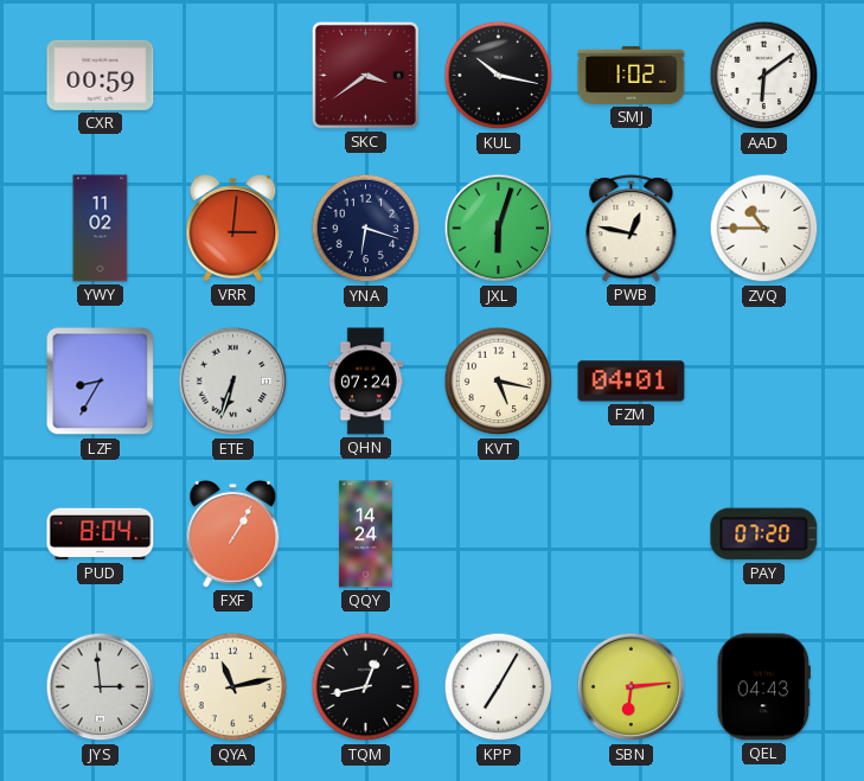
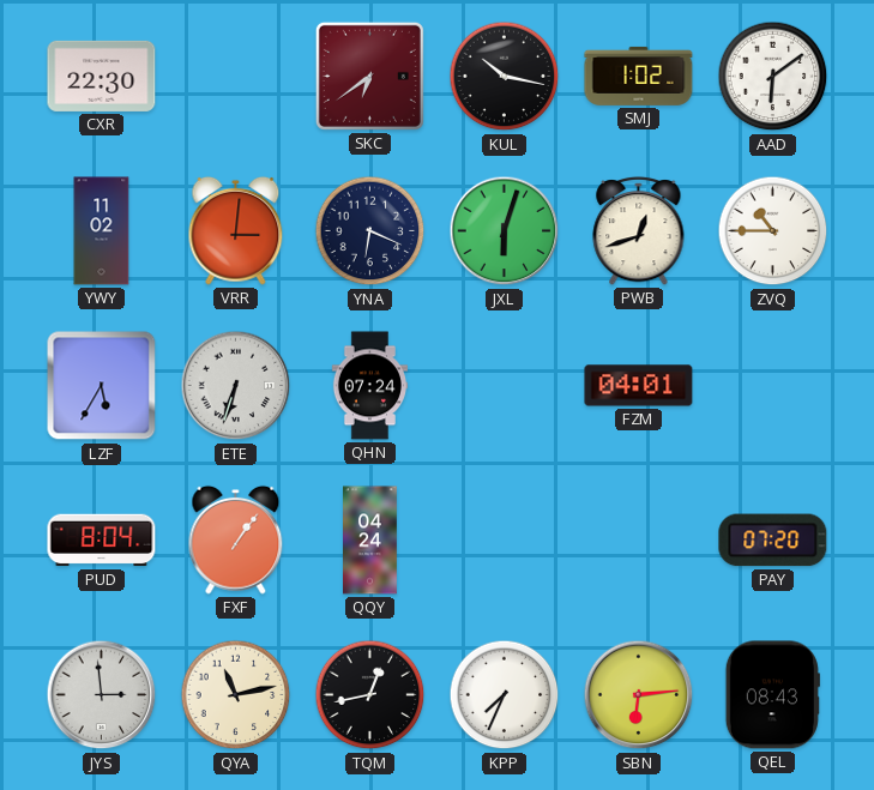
CXR: 00:59 -> 22:30 (102, 76)
SKC: 3:39 -> 6:39 (369, 76)
YNA: 6:18 -> 6:19 (370, 231)
PWB: 12:47 -> 12:42 (639, 230)
LZF: 8:35 -> 5:35 (102, 386)
KVT: 5:17 -> none (499, 382)
FXF: 1:05 -> 1:06 (236, 539)
QQY: 14:24 -> 04:24 (370, 541)
KPP: 7:05 -> 7:34 (505, 695)
QEL: 04:43 -> 08:43 (772, 695)
